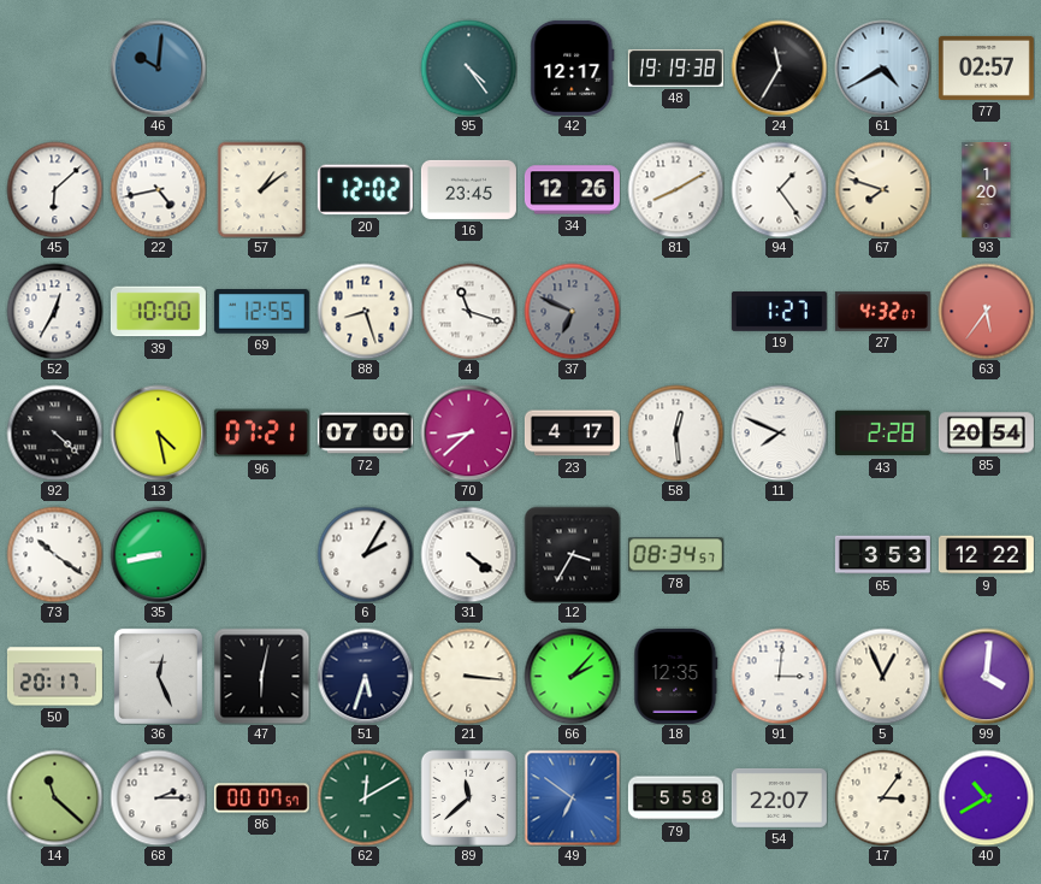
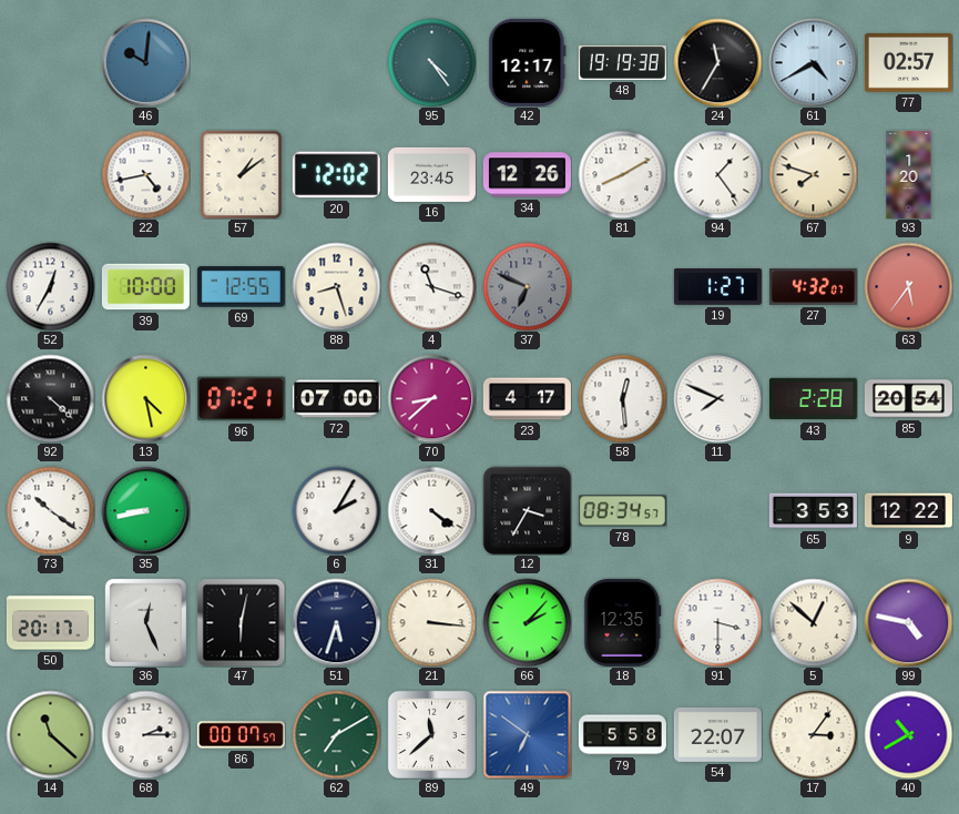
45: 6:08 -> none (54, 189)
91: 3:01 -> 3:30 (717, 622)
5: 12:56 -> 12:52 (813, 622)
99: 4:01 -> 4:47 (908, 622)
62: 12:10 -> 7:10 (336, 734)
